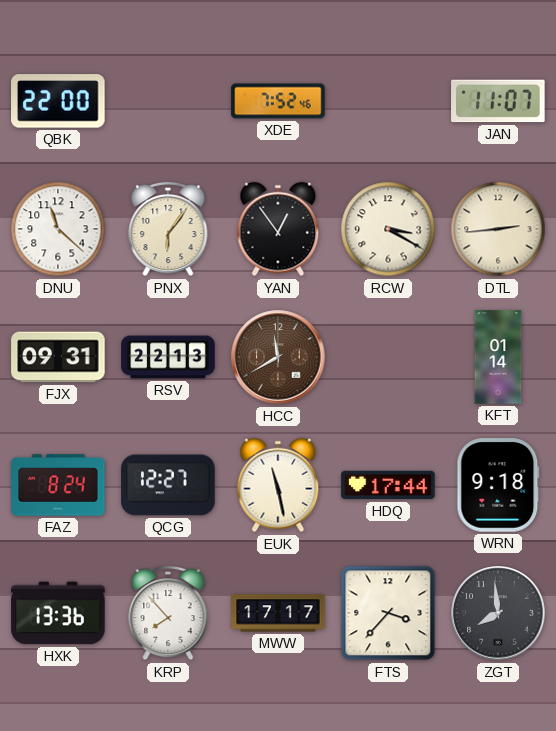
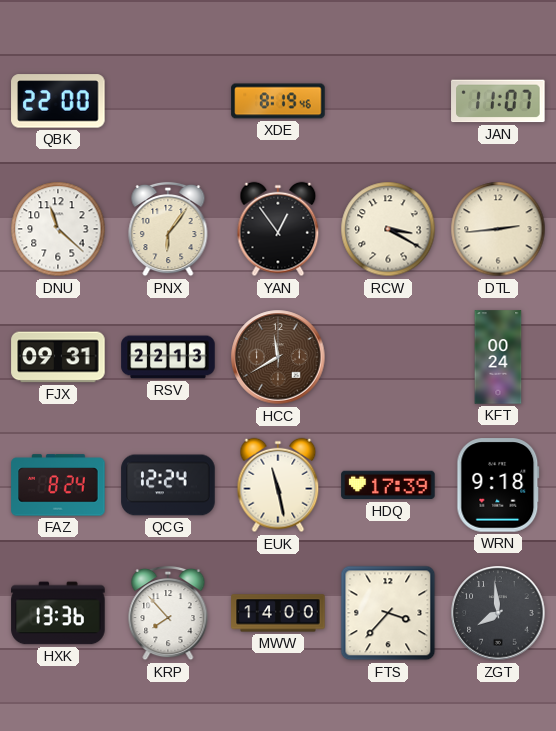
XDE: 7:52 -> 8:19 (278, 101)
KFT: 01:14 -> 00:24 (498, 357)
QCG: 12:27 -> 12:24 (168, 485)
HDQ: 17:44 -> 17:39 (388, 485)
MWW: 17:17 -> 14:00 (278, 613)
